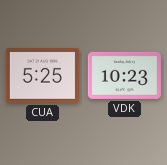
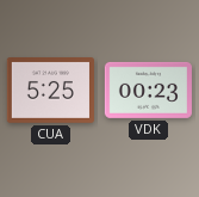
VDK: 10:23 -> 00:23 (148, 90)
